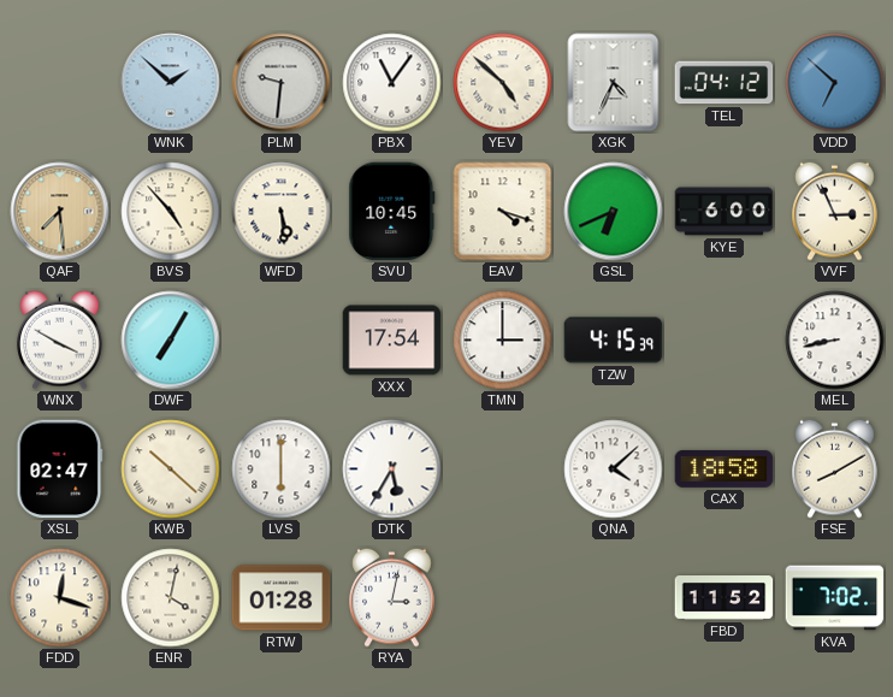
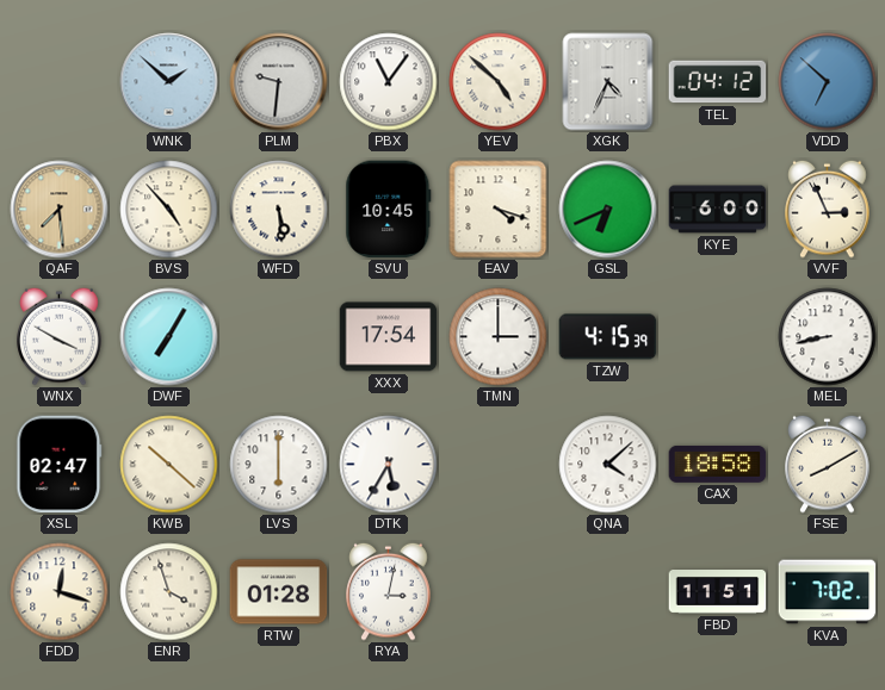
ENR: 4:02 -> 3:57 (169, 592)
FBD: 11:52 -> 11:51 (718, 592)
